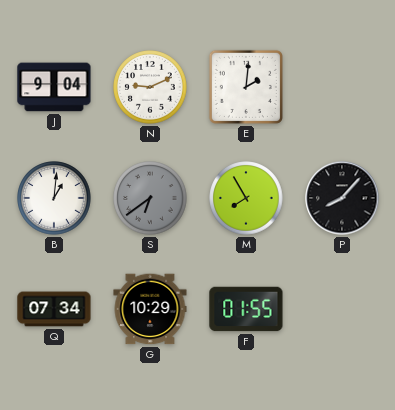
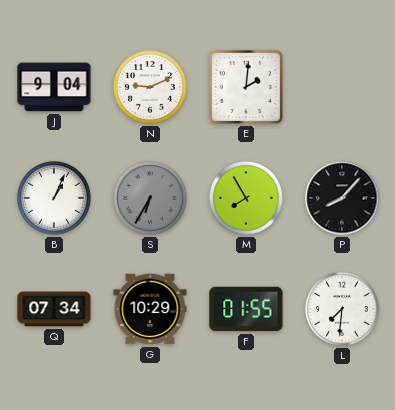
B: 1:01 -> 1:04 (54, 198)
S: 6:39 -> 6:35 (150, 198)
L: none -> 7:31 (342, 309)
